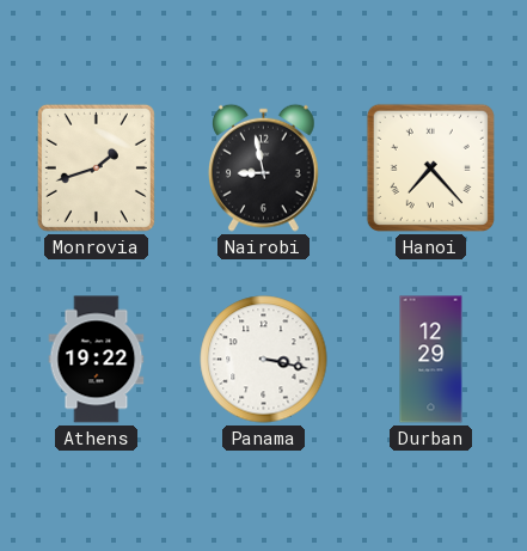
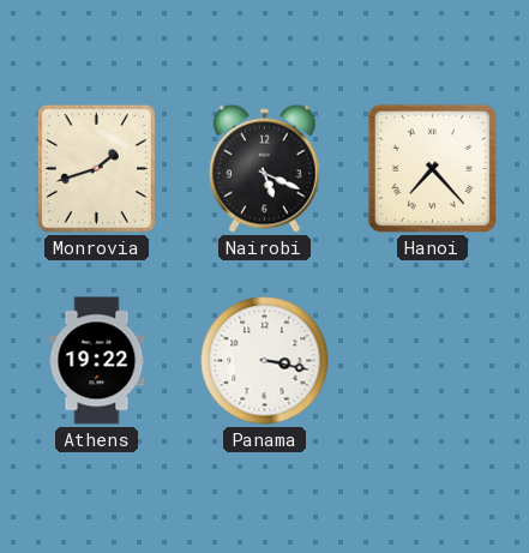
Nairobi: 8:58 -> 5:19 (264, 168)
Durban: 12:29 -> none (431, 360)
